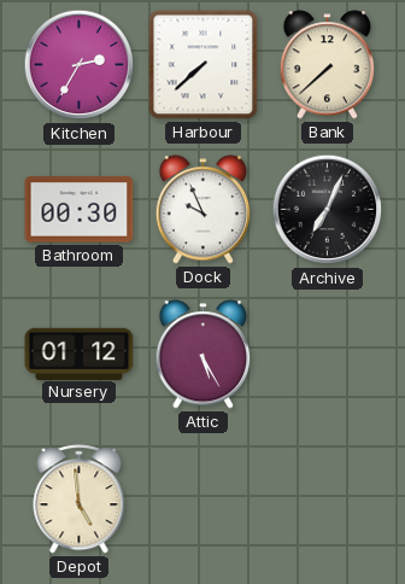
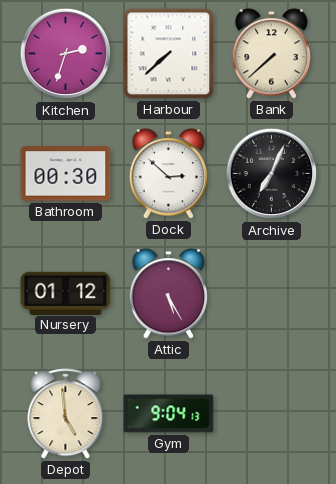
Kitchen: 2:35 -> 2:33 (66, 54)
Dock: 9:56 -> 2:52 (169, 174)
Gym: none -> 9:04 (169, 414)
